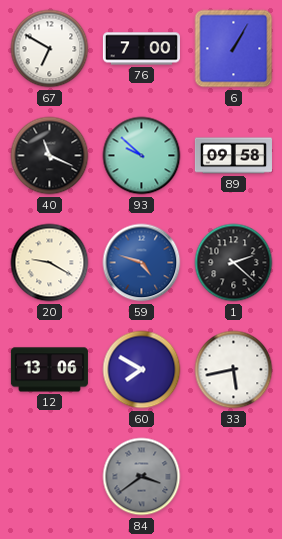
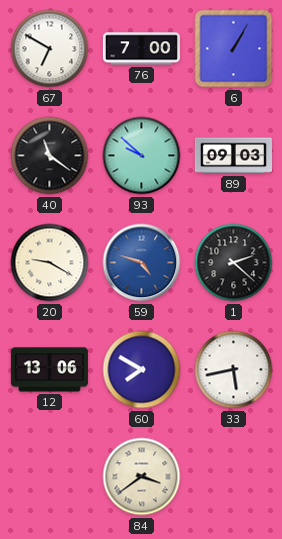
40: 11:19 -> 11:21 (50, 156)
89: 09:58 -> 09:03 (233, 156)
84 dial: grey -> cream (142, 477)
